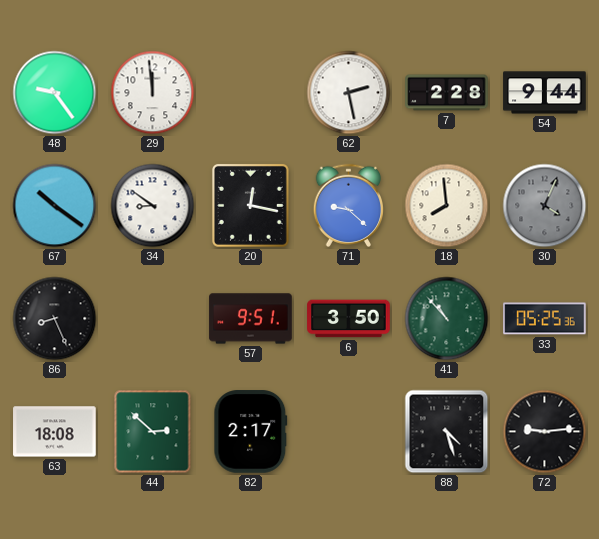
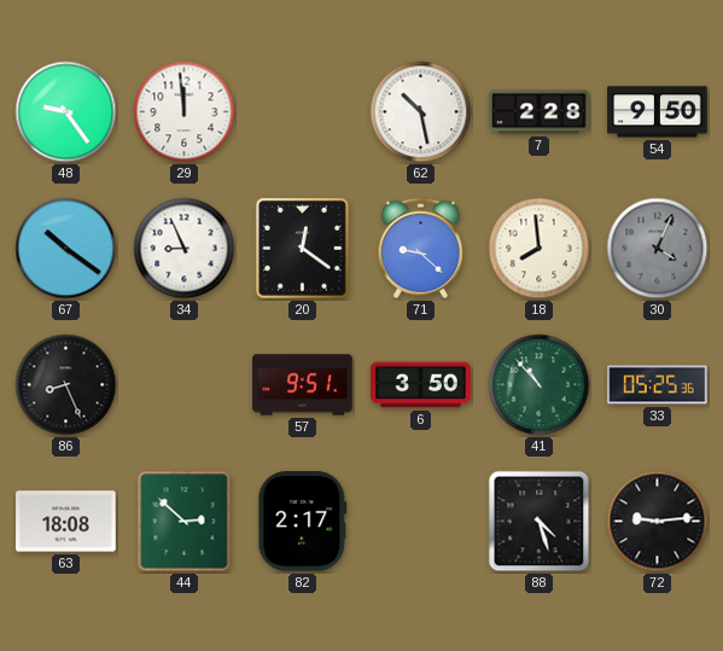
62: 2:28 -> 10:28 (421, 112)
54: 9:44 -> 9:50 (658, 112)
34: 8:51 -> 8:56 (185, 249)
20: 12:17 -> 12:21 (302, 248)
